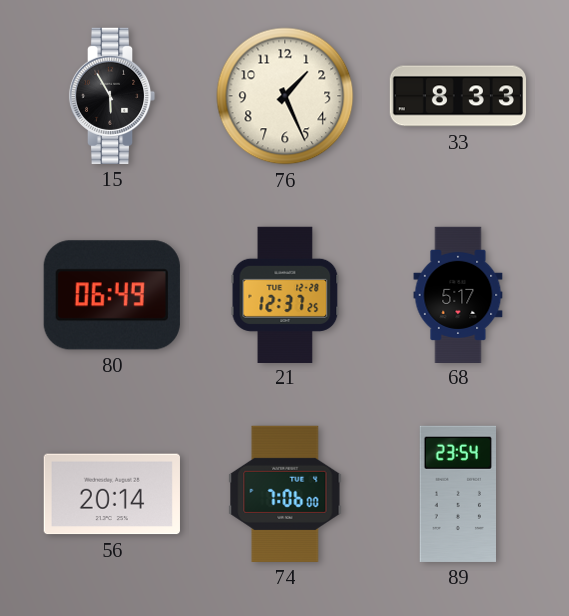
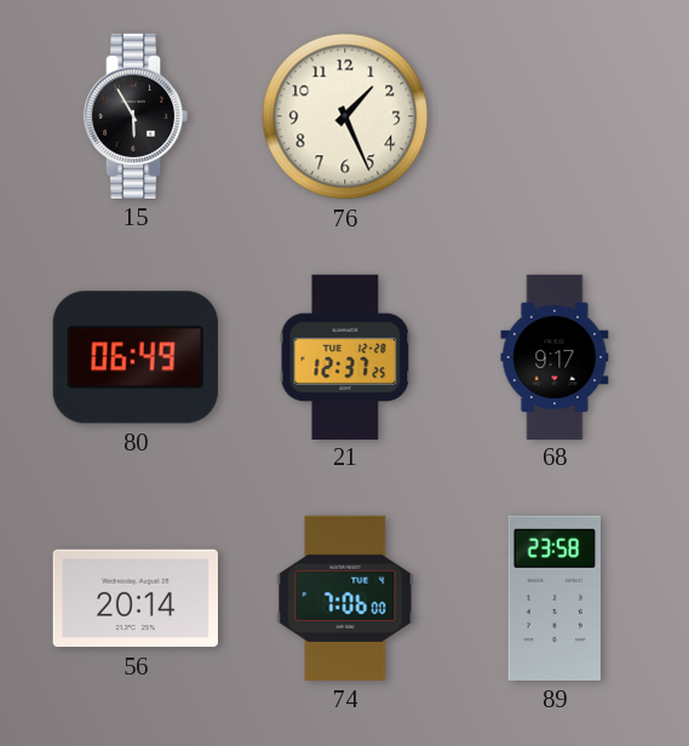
33: 8:33 -> none (457, 96)
68: 5:17 -> 9:17 (555, 356)
89: 23:54 -> 23:58 (555, 598)
